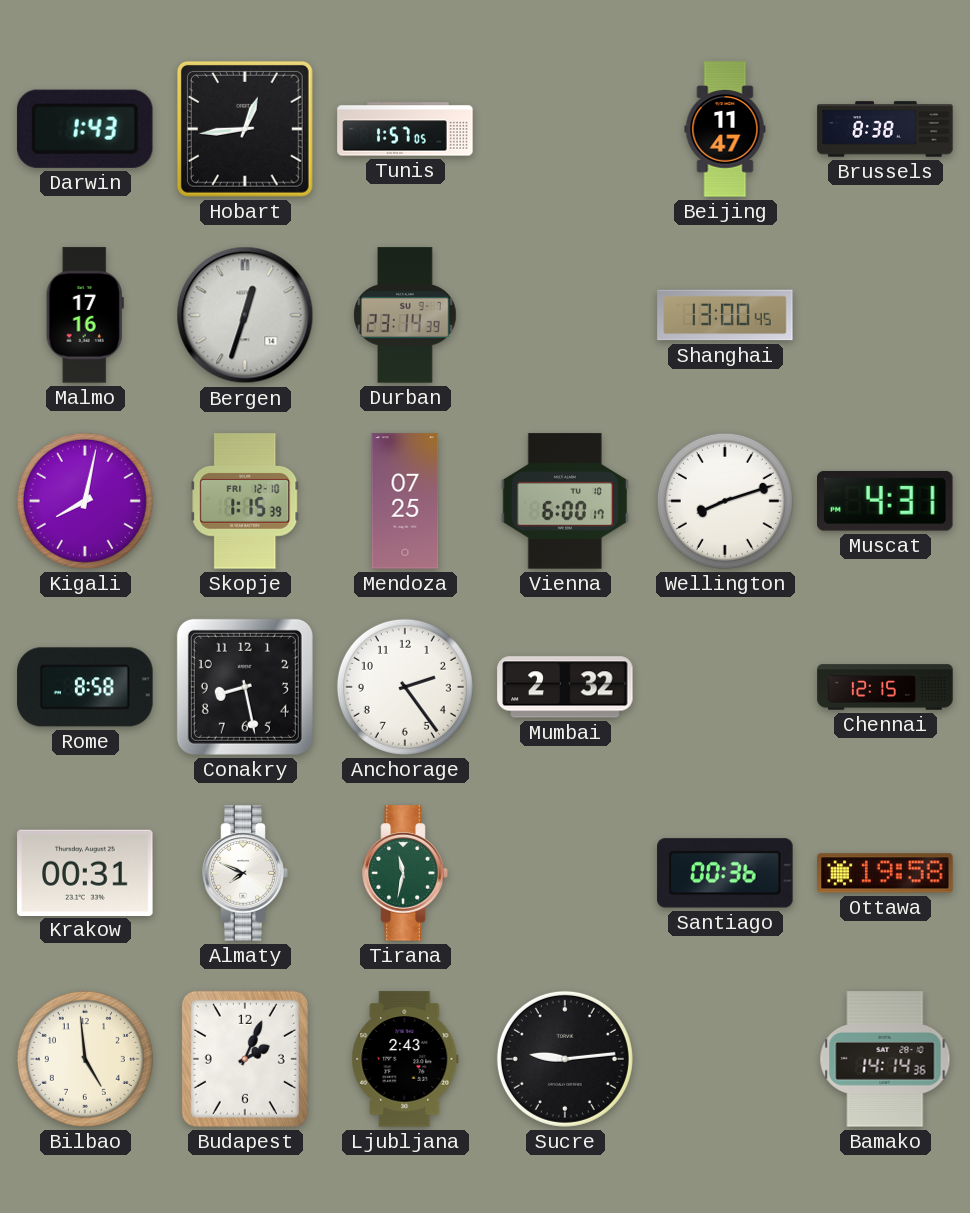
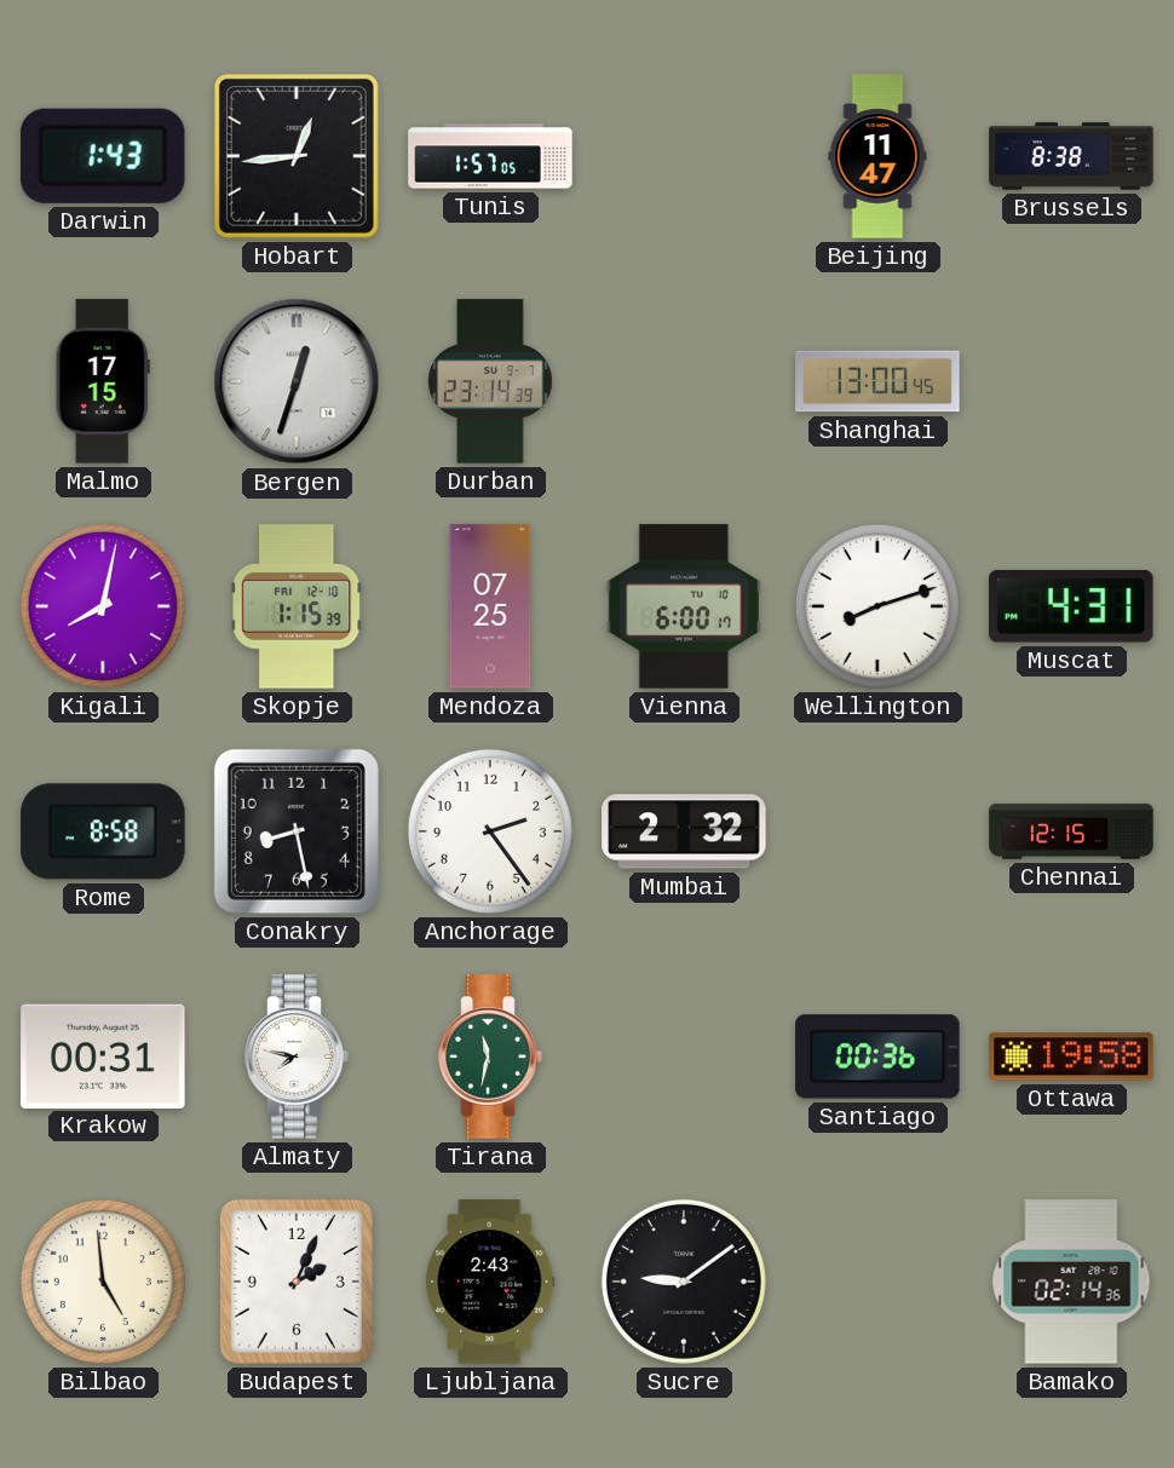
Malmo: 17:16 -> 17:15 (103, 381)
Almaty: 7:49 -> 7:47 (297, 1057)
Sucre: 9:14 -> 9:09 (684, 1282)
Bamako: 14:14 -> 02:14 (1071, 1282)
